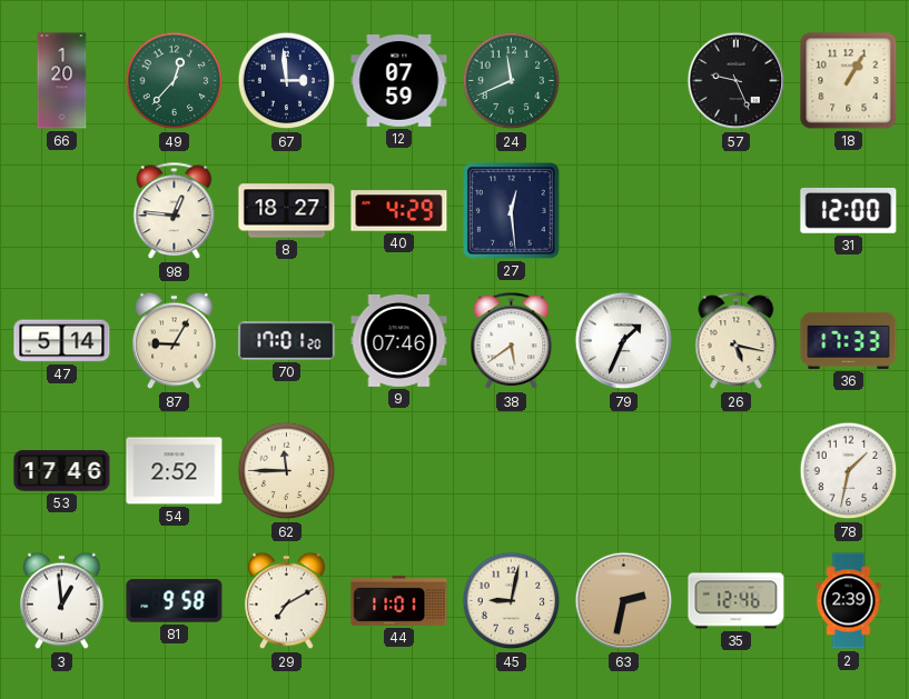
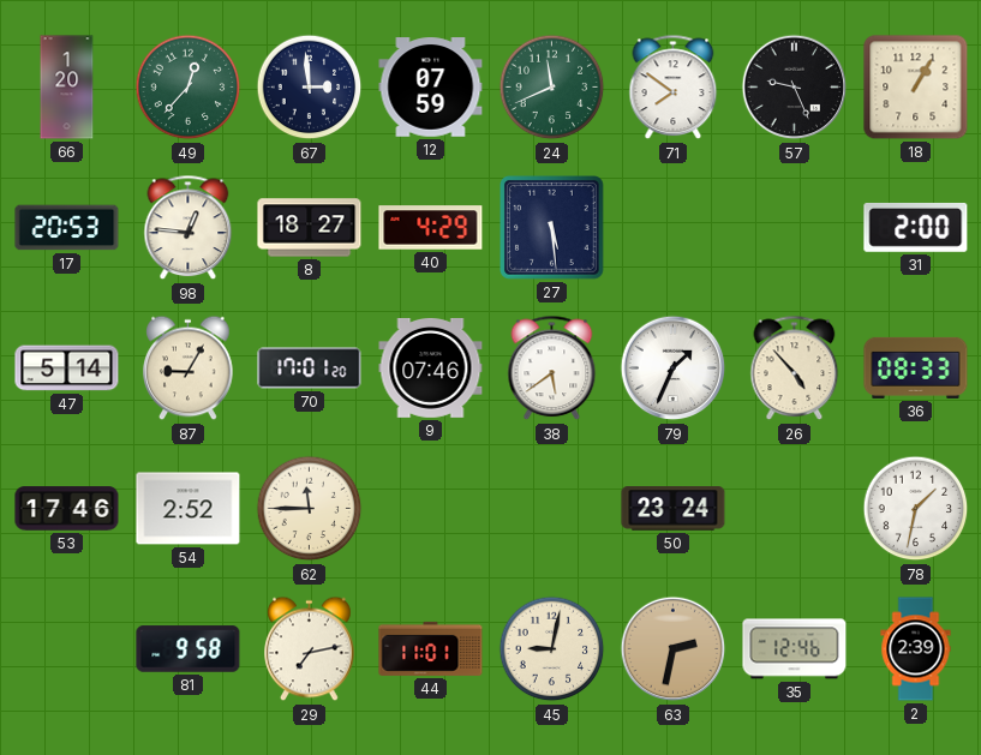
71: none -> 7:51 (674, 88)
17: none -> 20:53 (67, 228)
27: 12:29 -> 5:29 (552, 228)
31: 12:00 -> 2:00 (916, 228)
26: 5:17 -> 4:53 (795, 368)
36: 17:33 -> 08:33 (916, 367)
50: none -> 23:24 (674, 509)
3: 12:59 -> none (62, 601)
29: 7:10 -> 7:13 (310, 649)
